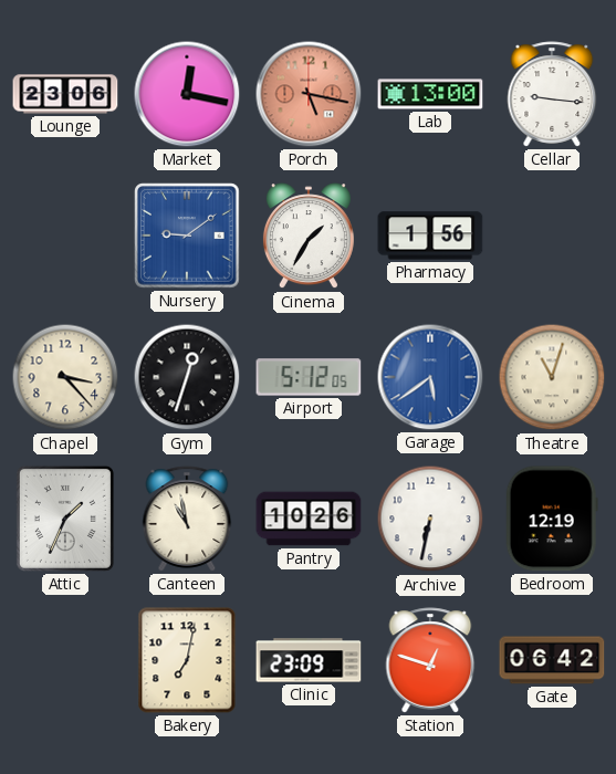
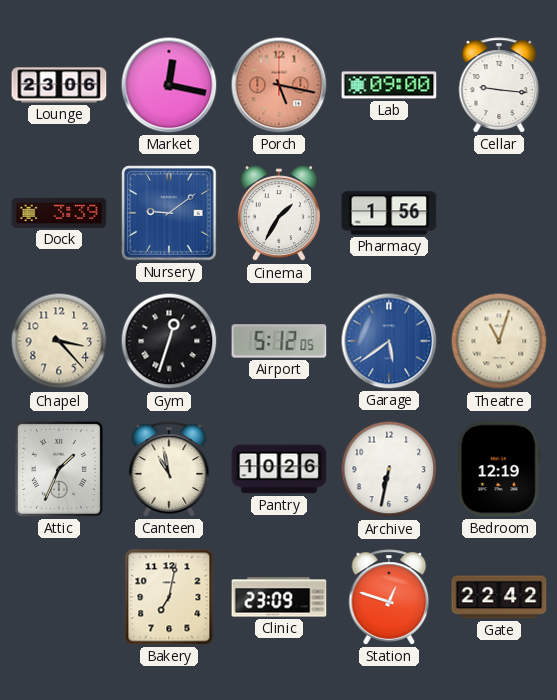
Lab: 13:00 -> 09:00 (389, 85)
Dock: none -> 3:39 (59, 213)
Gate: 06:42 -> 22:42 (499, 597)
